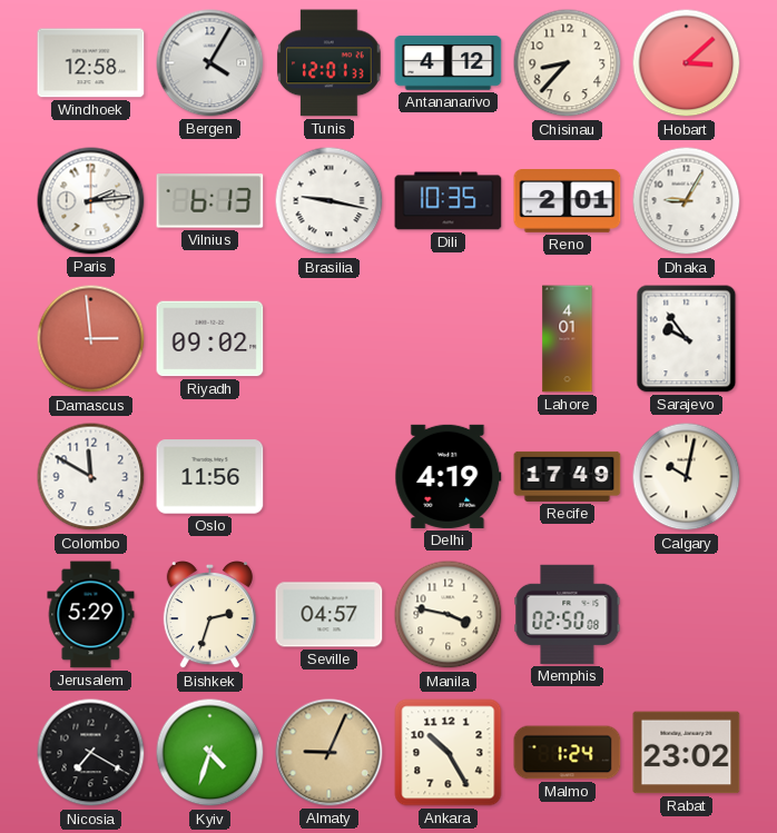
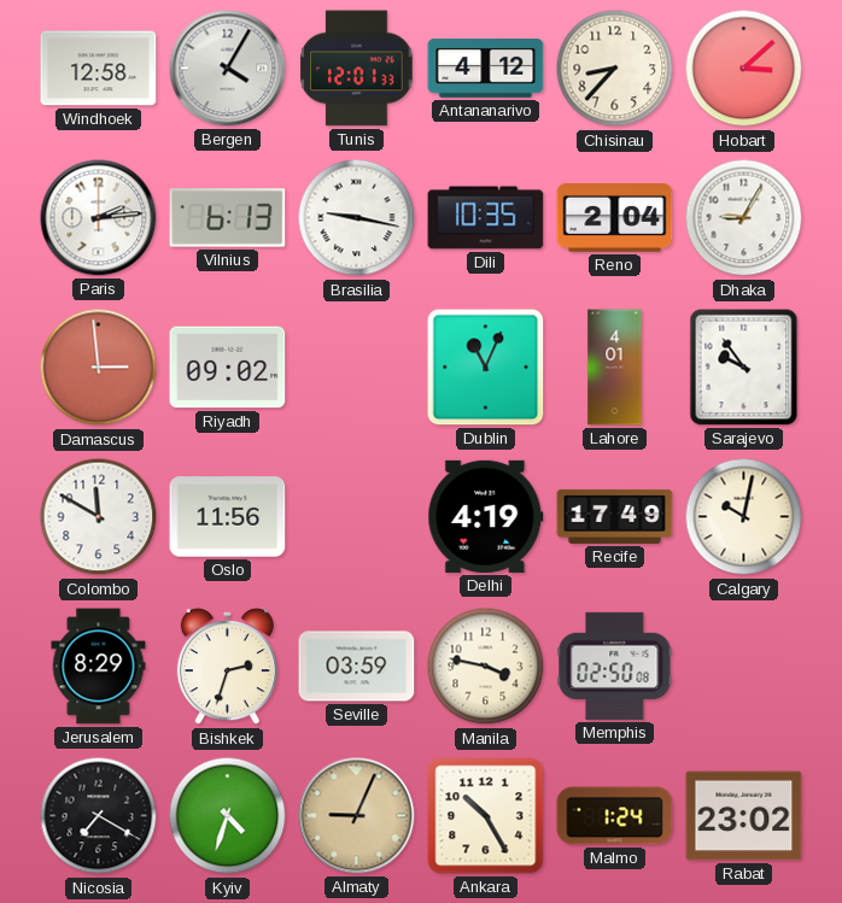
Reno: 2:01 -> 2:04 (615, 218)
Dublin: none -> 11:04 (486, 368)
Jerusalem: 5:29 -> 8:29 (99, 667)
Seville: 04:57 -> 03:59 (357, 667)
